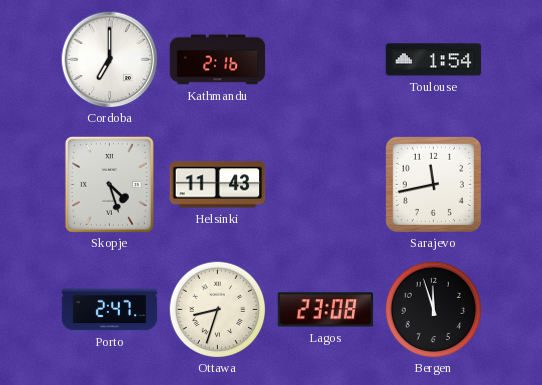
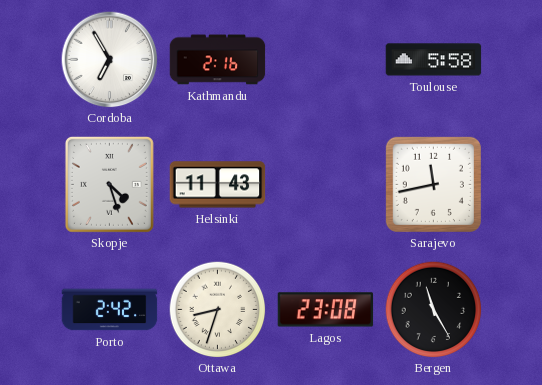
Cordoba: 7:00 -> 6:55 (110, 60)
Toulouse: 1:54 -> 5:58 (434, 60)
Porto: 2:47 -> 2:42 (110, 310)
Bergen: 11:57 -> 11:25 (433, 309)
